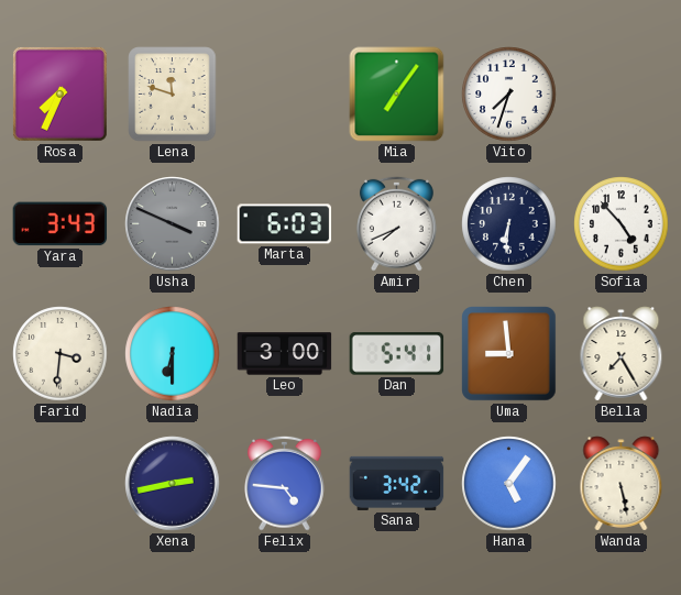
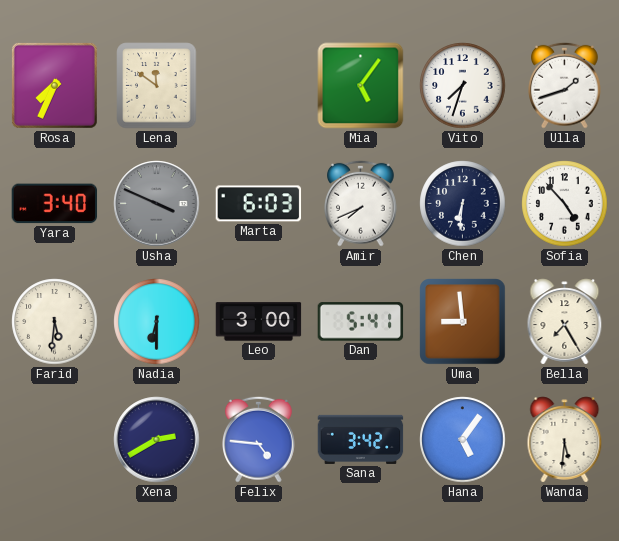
Lena: 11:48 -> 11:51 (157, 86)
Mia: 7:06 -> 5:06 (361, 86)
Ulla: none -> 1:42 (565, 85)
Yara: 3:43 -> 3:40 (55, 204)
Farid: 3:31 -> 5:31 (55, 322)
Xena: 2:43 -> 2:40 (157, 440)
Wanda: 5:28 -> 5:31 (565, 440)
